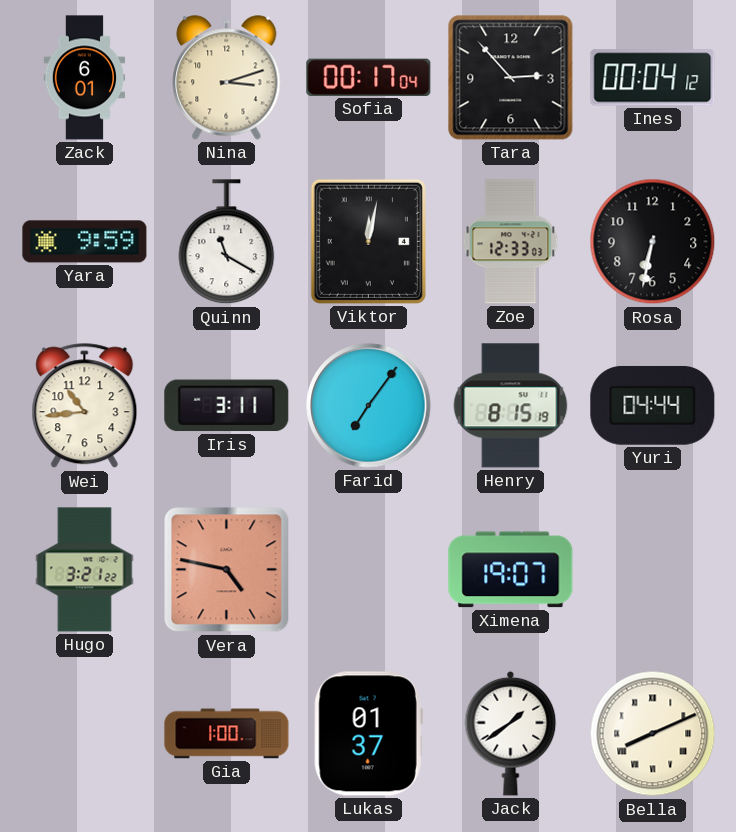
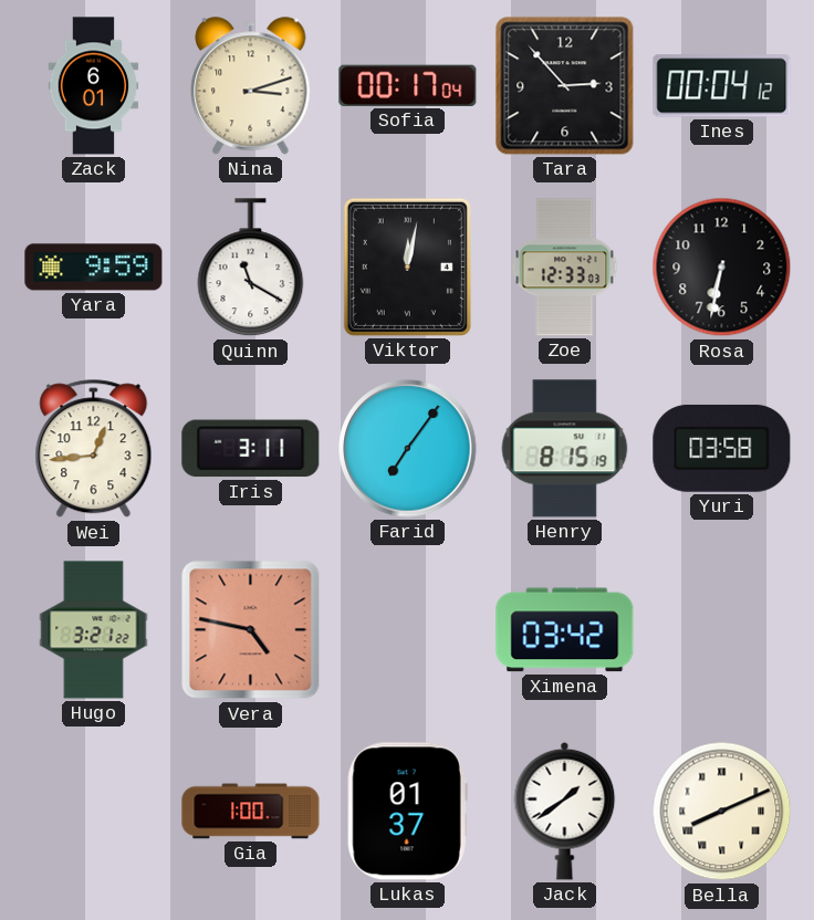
Wei: 10:44 -> 12:44 (94, 449)
Yuri: 04:44 -> 03:58 (722, 448)
Ximena: 19:07 -> 03:42 (565, 630)
